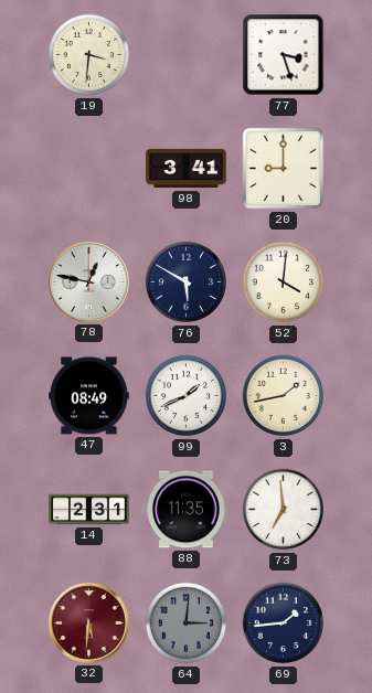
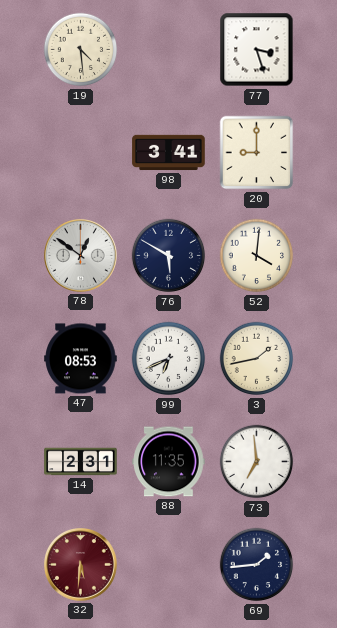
19: 3:31 -> 4:29 (81, 50)
78: 12:47 -> 12:51 (81, 256)
47: 08:49 -> 08:53 (81, 359)
99: 1:41 -> 6:41 (169, 359)
64: 3:01 -> none (187, 623)
